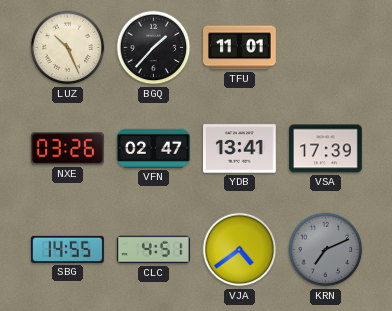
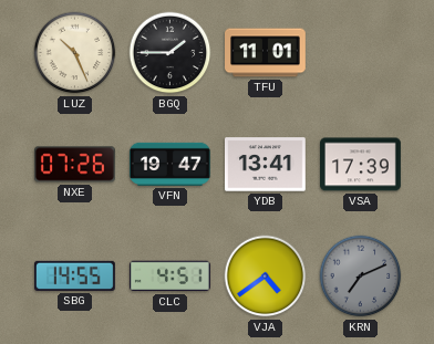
BGQ: 1:37 -> 1:45 (170, 53)
NXE: 03:26 -> 07:26 (75, 165)
VFN: 02:47 -> 19:47 (170, 164)
